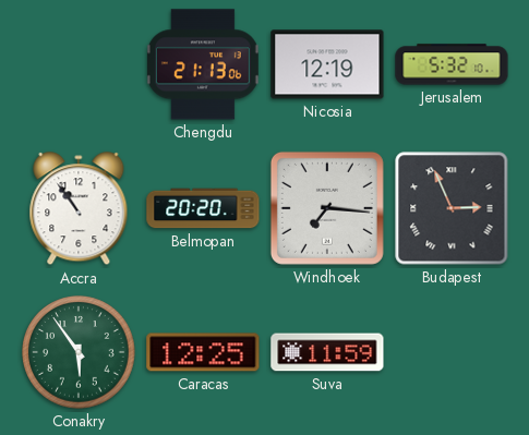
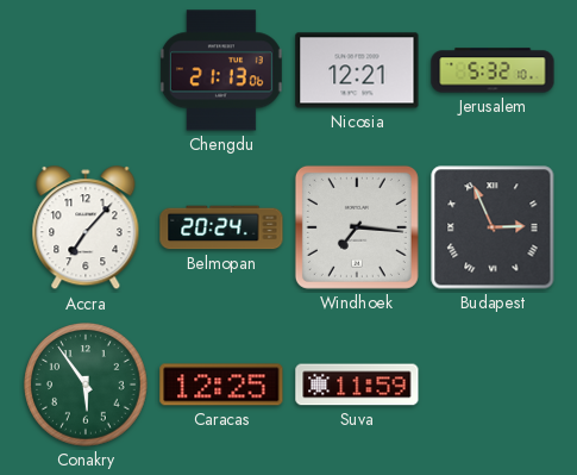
Nicosia: 12:19 -> 12:21 (357, 70)
Accra: 10:54 -> 7:07 (86, 229)
Belmopan: 20:20 -> 20:24 (221, 227)
